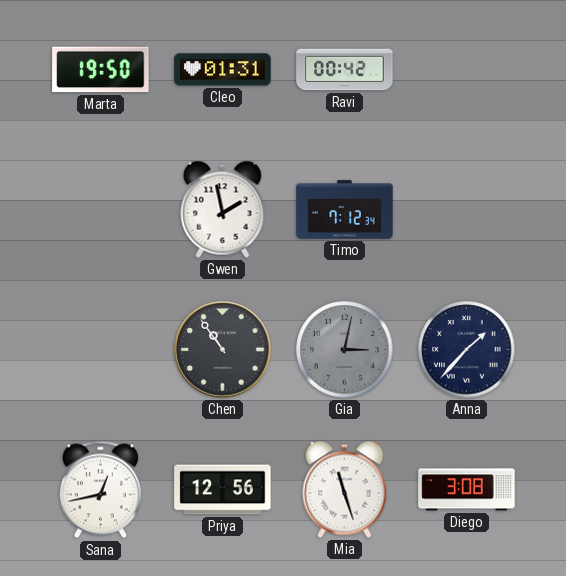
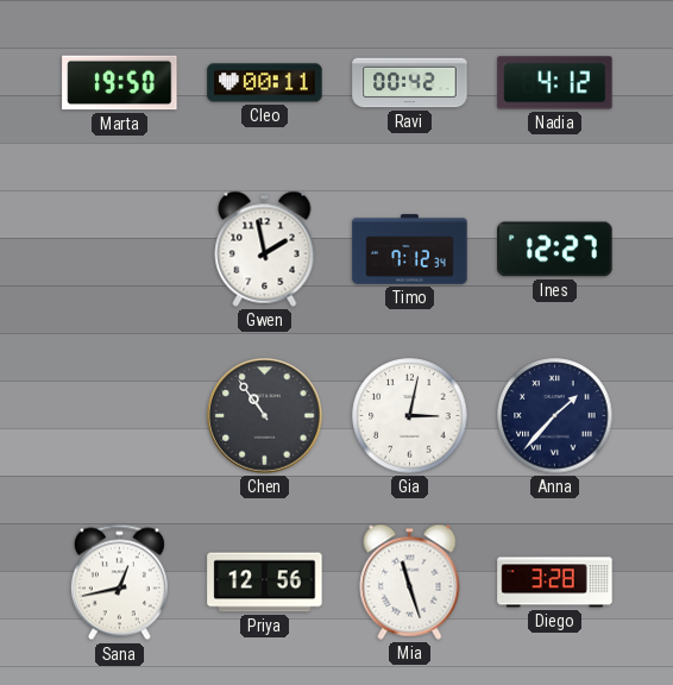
Cleo: 01:31 -> 00:11 (265, 83)
Nadia: none -> 4:12 (555, 83)
Ines: none -> 12:27 (555, 250)
Gia dial: grey -> white (410, 416)
Diego: 3:08 -> 3:28 (555, 583)
